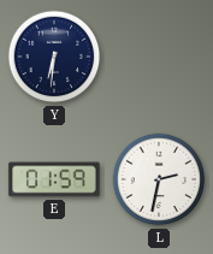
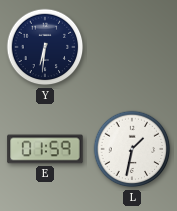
L: 2:32 -> 1:32 (132, 149)
